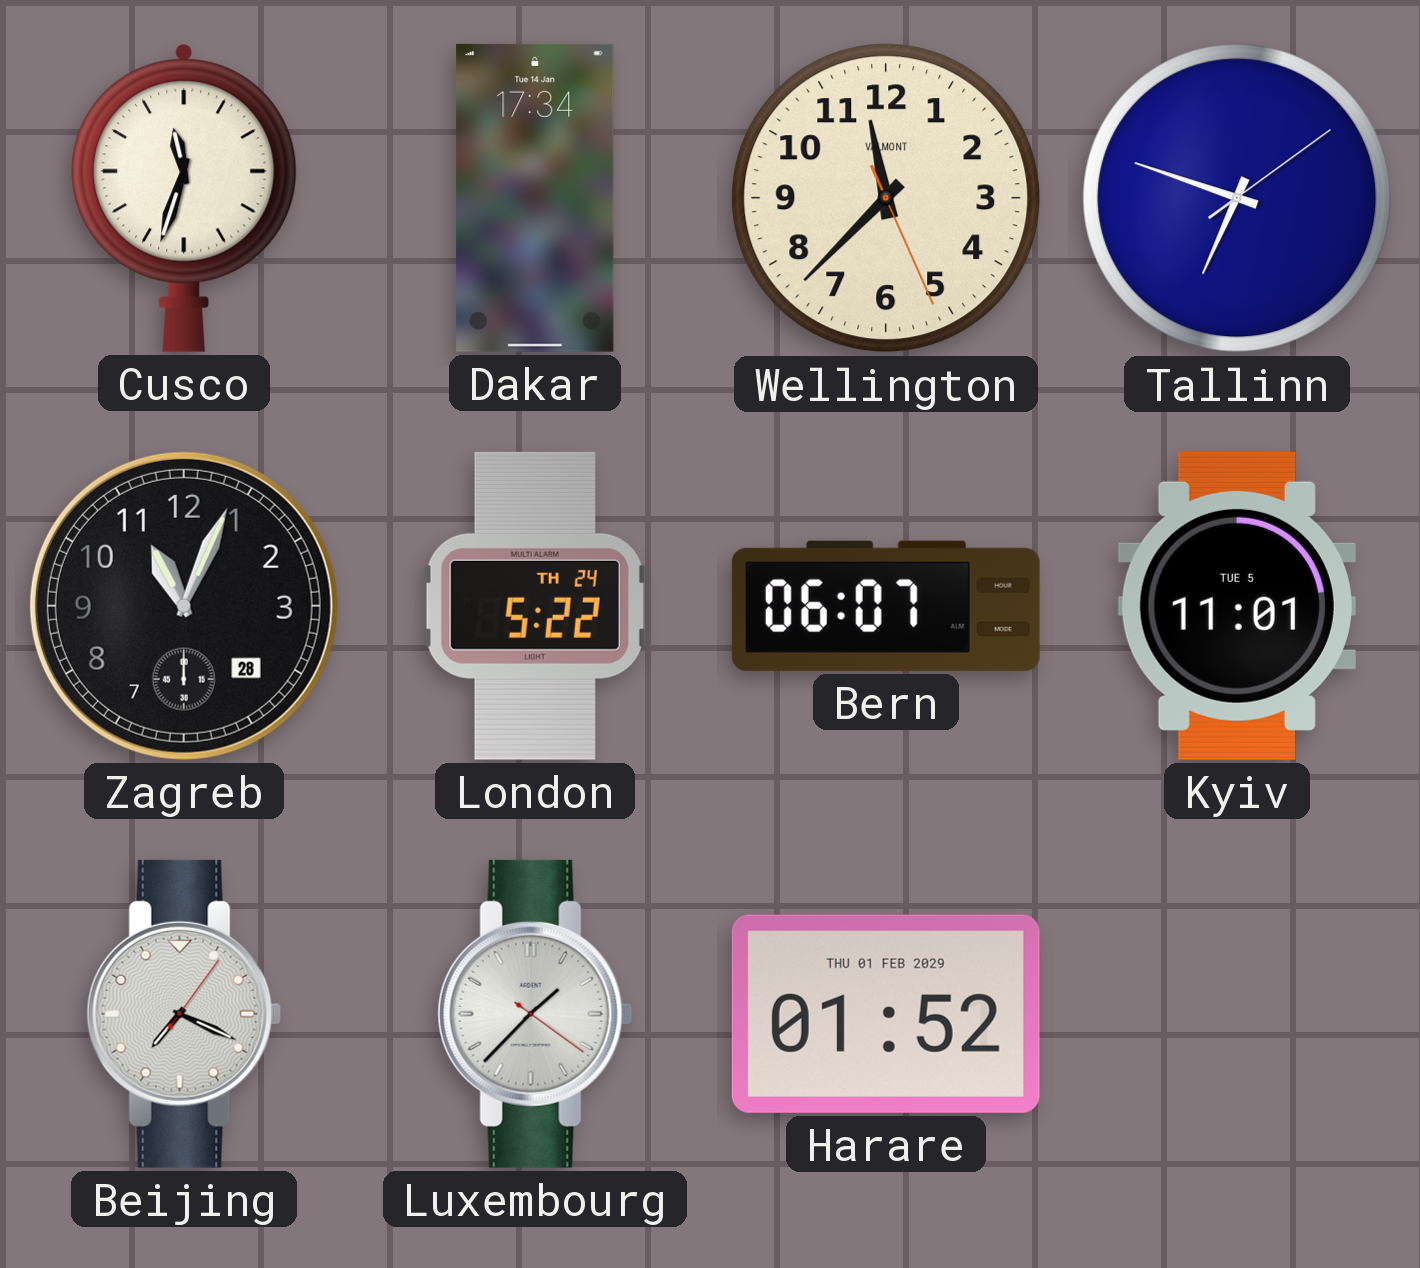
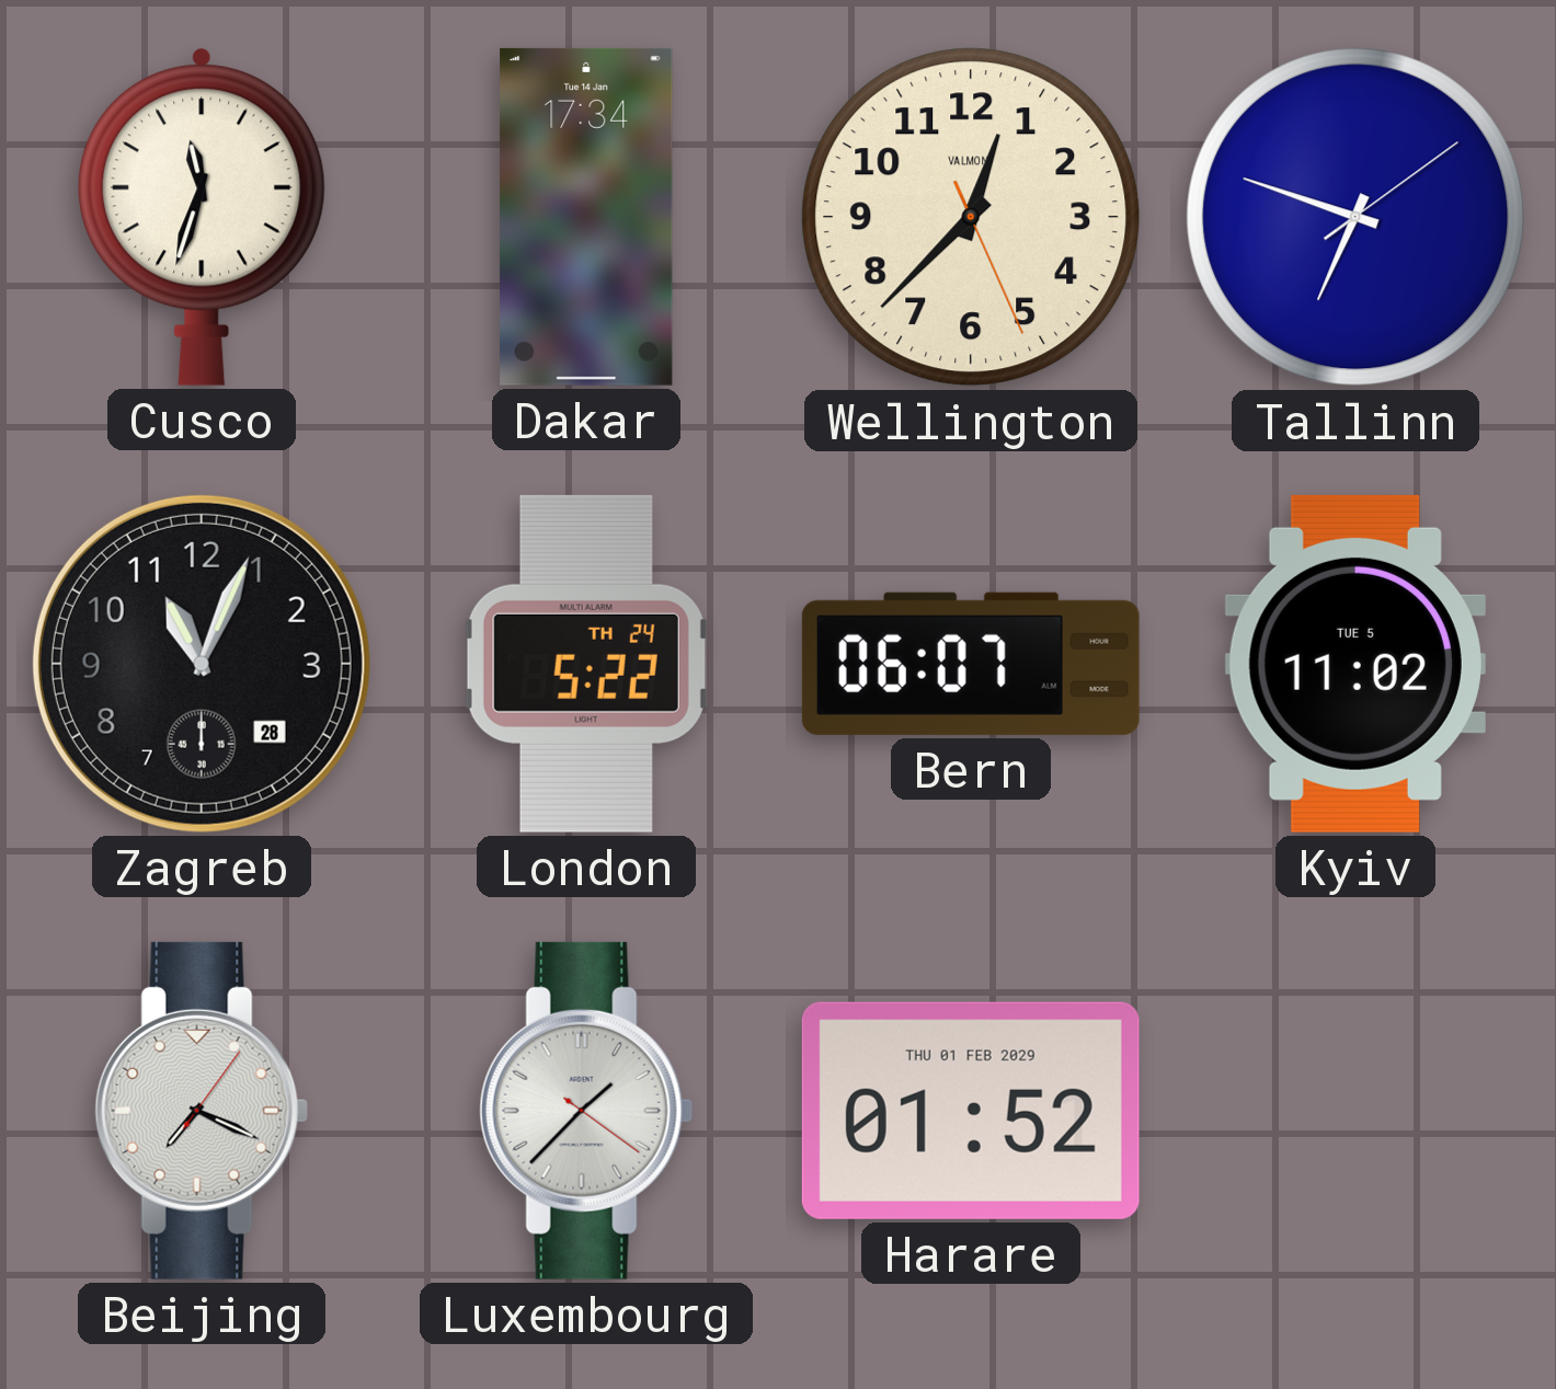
Wellington: 11:37 -> 12:37 (971, 217)
Kyiv: 11:01 -> 11:02 (1355, 664)
